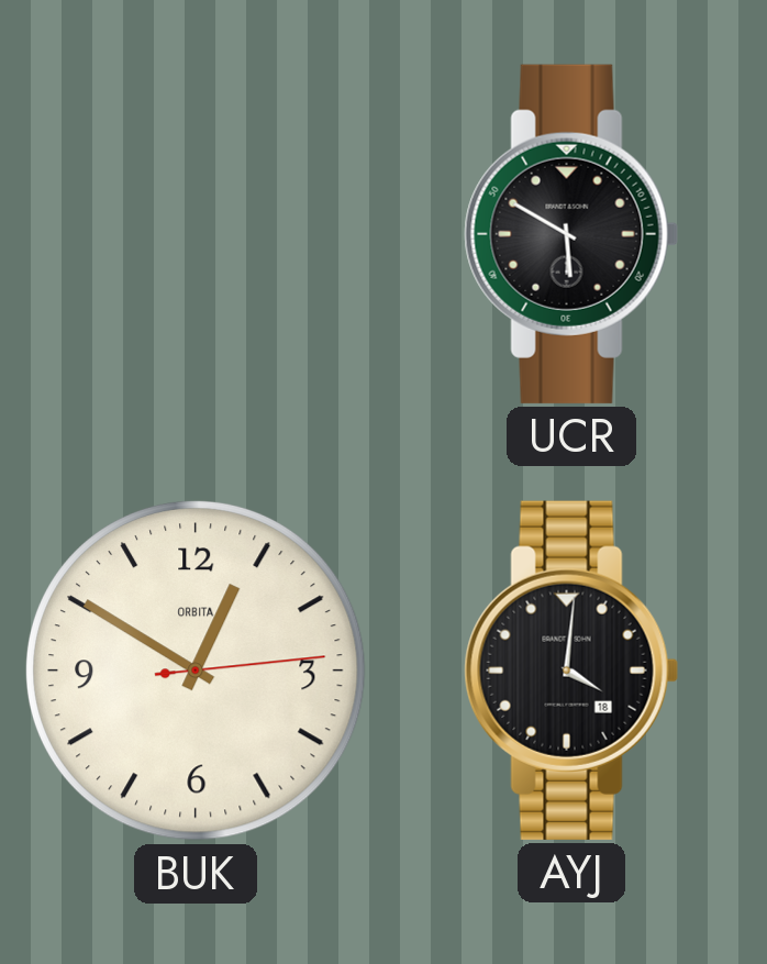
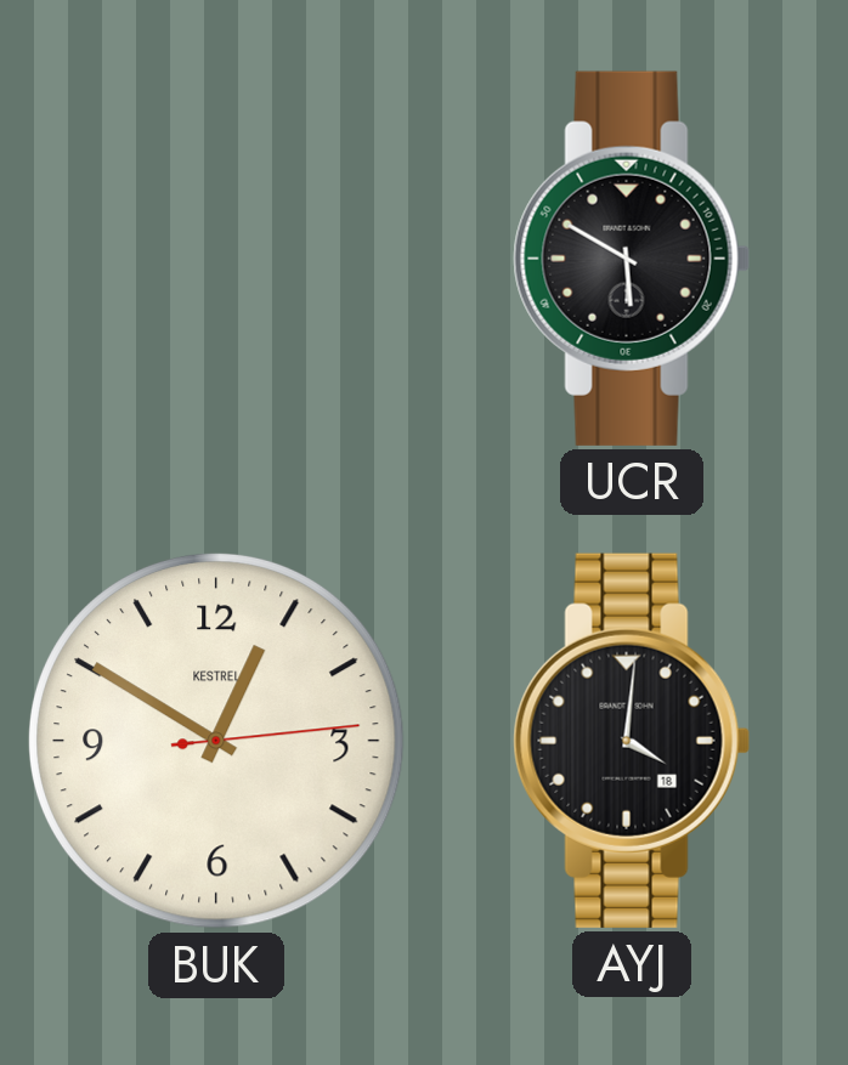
BUK brand: ORBITA -> KESTREL (216, 741)
